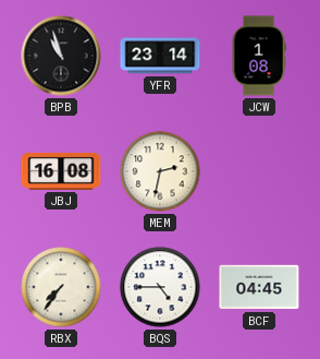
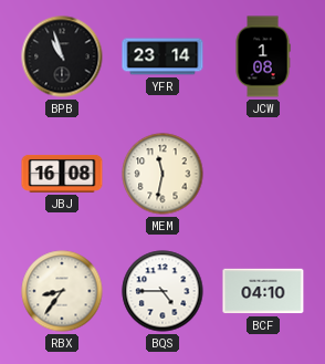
MEM: 2:32 -> 11:32 (162, 174)
RBX: 7:36 -> 8:36 (62, 291)
BCF: 04:45 -> 04:10 (263, 291)
